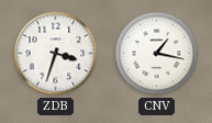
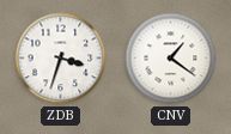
CNV: 1:17 -> 1:21 (171, 59)
